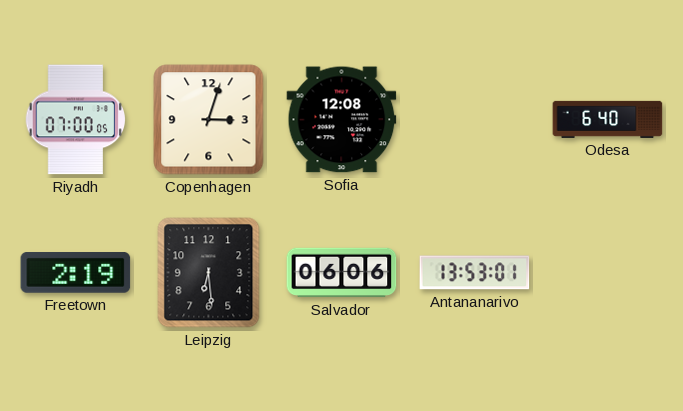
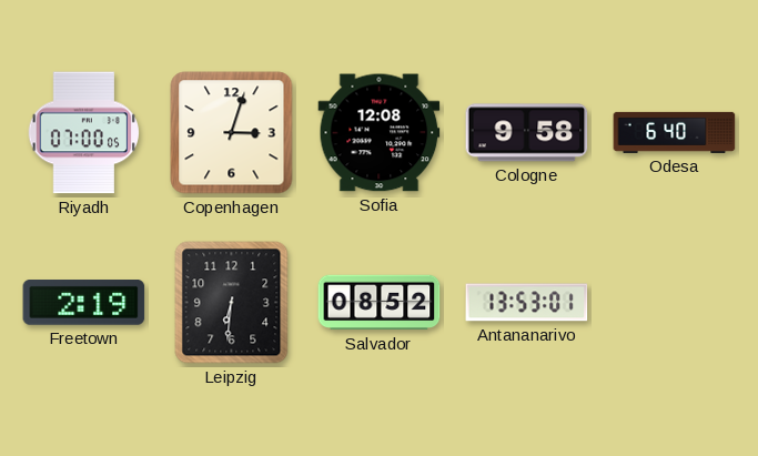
Cologne: none -> 9:58 (527, 133)
Leipzig: 6:29 -> 6:31 (232, 303)
Salvador: 06:06 -> 08:52 (380, 303)
